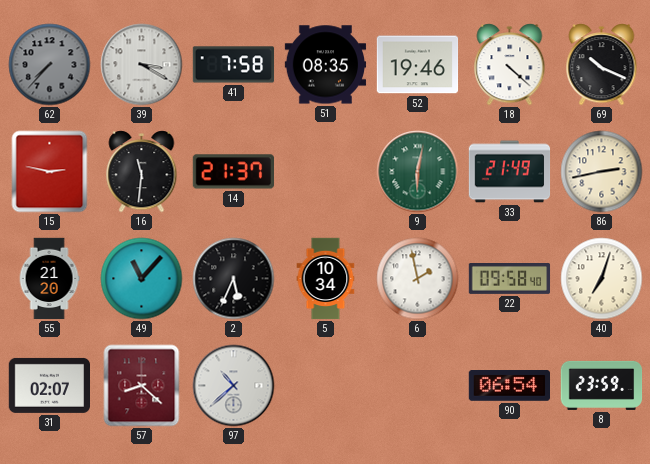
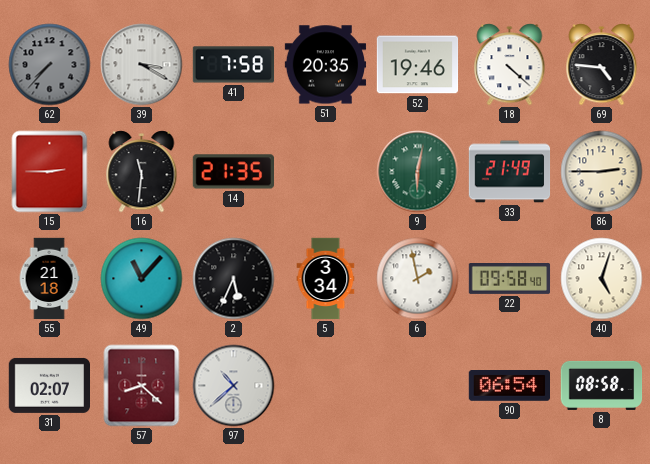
51: 08:35 -> 20:35 (326, 65)
69: 10:19 -> 4:46 (602, 65)
15: 2:47 -> 2:45 (50, 172)
14: 21:37 -> 21:35 (233, 172)
86: 2:43 -> 2:45 (602, 172)
55: 21:20 -> 21:18 (49, 279)
5: 10:34 -> 3:34 (326, 279)
40: 7:03 -> 5:03 (602, 279)
8: 23:59 -> 08:58 (602, 385)
